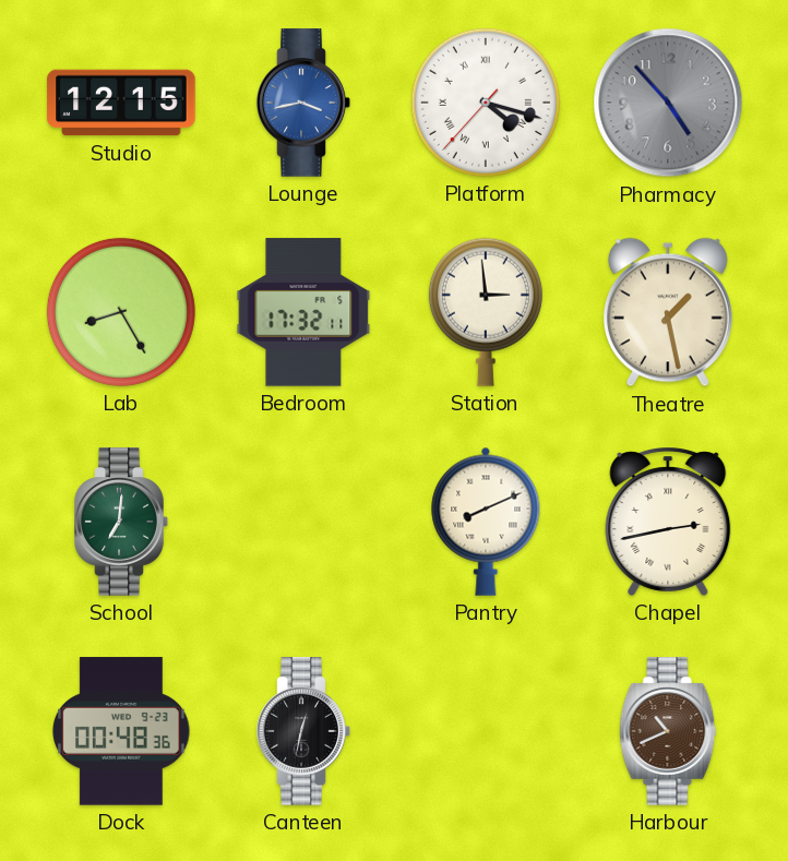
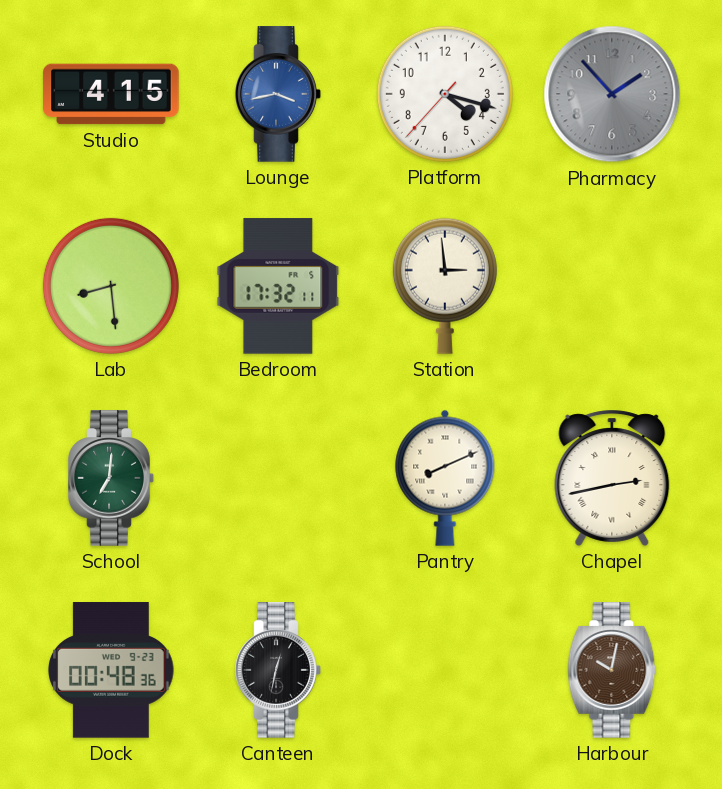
Studio: 12:15 -> 4:15 (111, 94)
Platform numerals: Roman -> Arabic (445, 94)
Pharmacy: 4:53 -> 1:53 (612, 94)
Lab: 8:25 -> 8:29 (111, 286)
Theatre: 1:28 -> none (668, 312)
Harbour: 10:41 -> 10:02 (612, 670)
